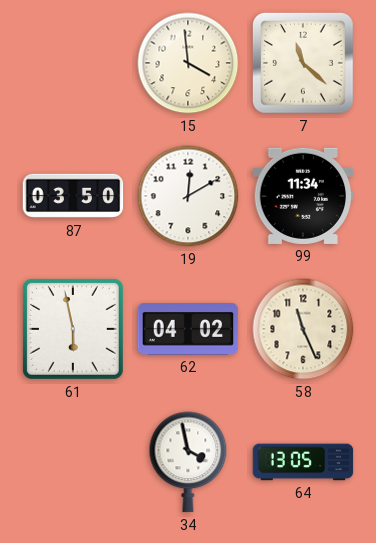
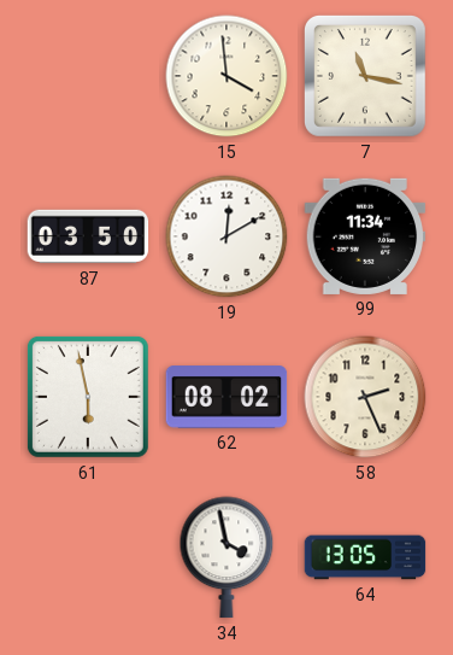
7: 11:22 -> 11:17 (365, 76)
62: 04:02 -> 08:02 (226, 397)
58: 11:26 -> 2:26 (365, 397)
